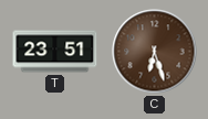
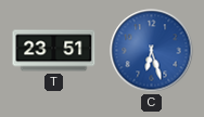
C dial: brown -> blue (152, 51)
